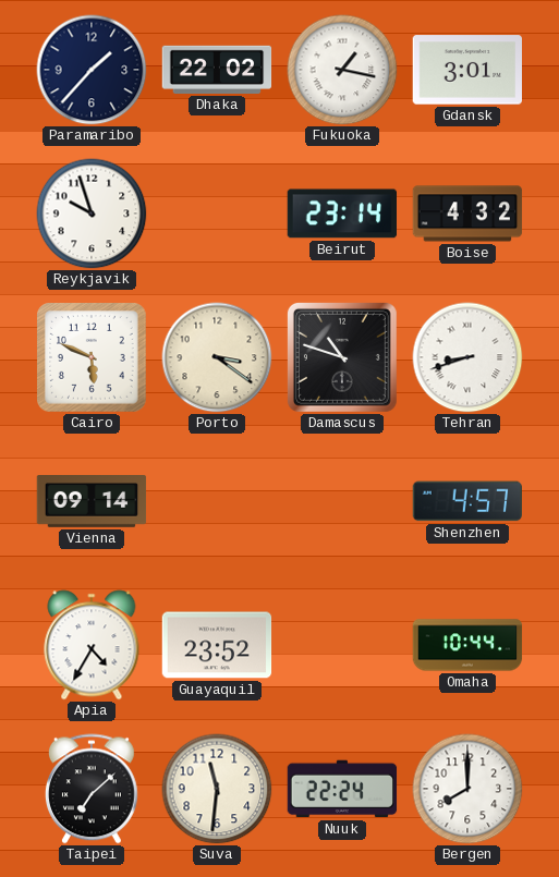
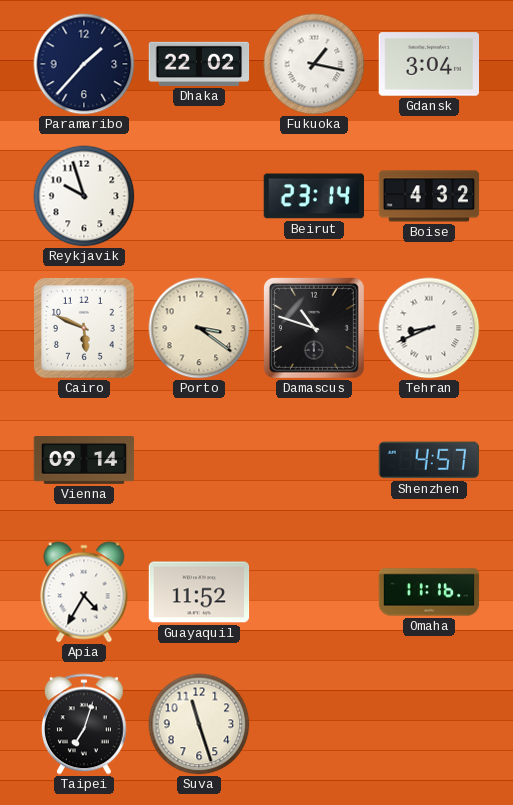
Gdansk: 3:01 -> 3:04 (429, 64)
Tehran: 8:42 -> 8:41 (429, 328)
Guayaquil: 23:52 -> 11:52 (199, 592)
Omaha: 10:44 -> 11:16 (429, 592)
Taipei: 7:08 -> 7:03 (84, 724)
Suva: 11:31 -> 11:27 (199, 724)
Nuuk: 22:24 -> none (342, 789)
Bergen: 8:00 -> none (467, 789)
